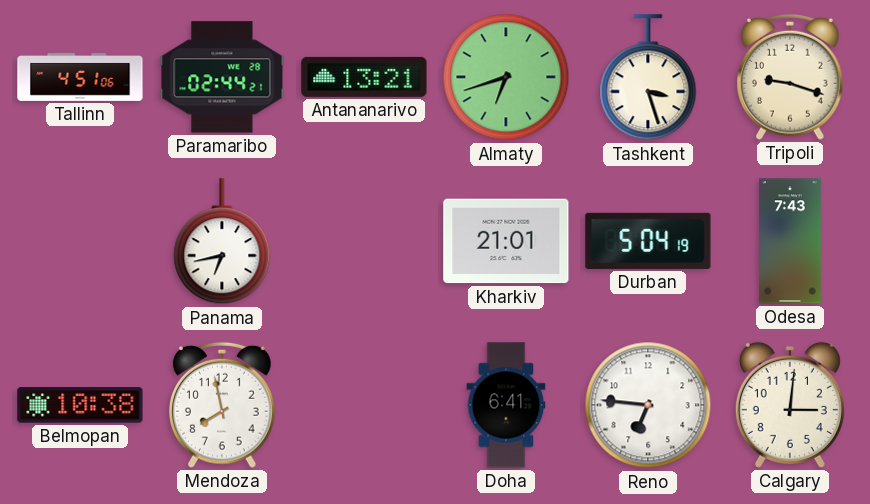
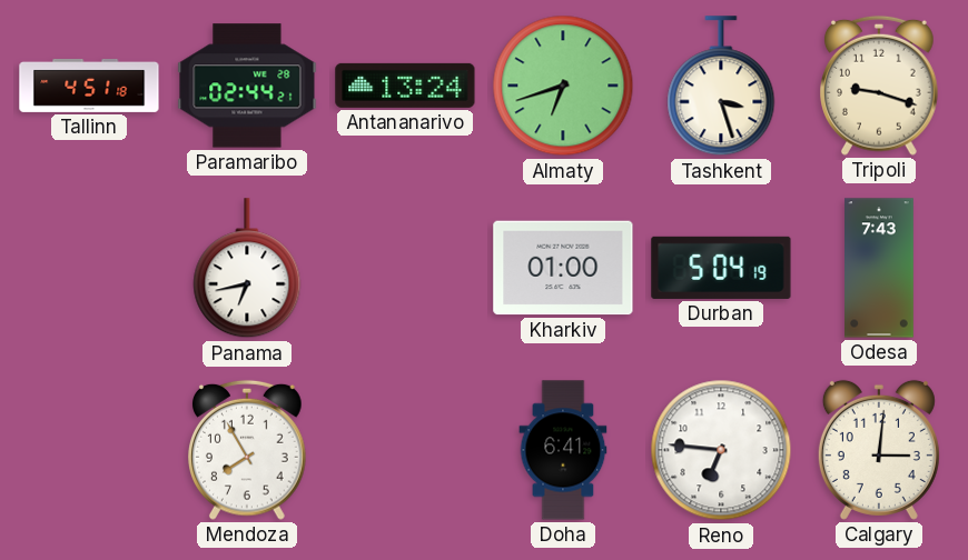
Tallinn: 4:51:06 -> 4:51:18 (89, 86)
Antananarivo: 13:21 -> 13:24 (405, 86)
Kharkiv: 21:01 -> 01:00 (563, 268)
Belmopan: 10:38 -> none (80, 405)
Mendoza: 7:58 -> 7:55 (248, 450)
